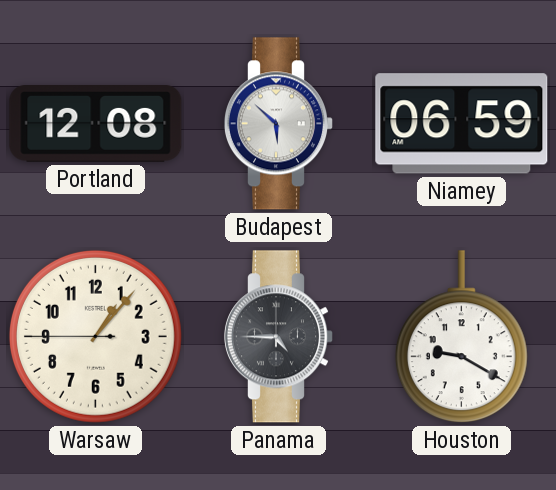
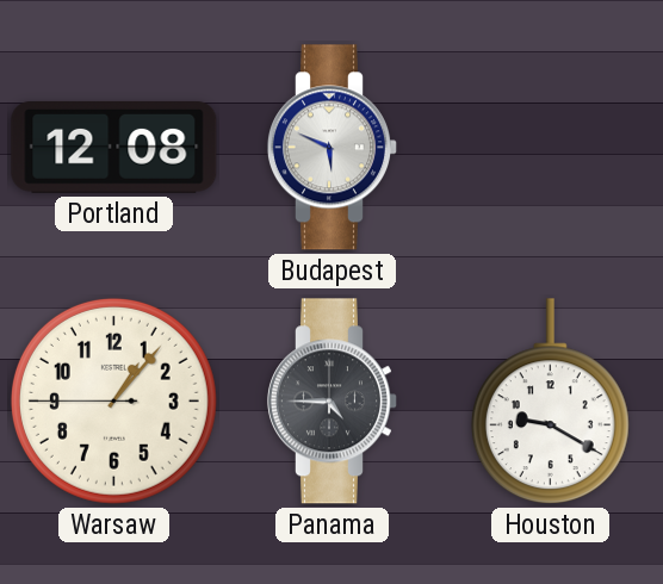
Budapest: 5:52 -> 5:49 (331, 148)
Niamey: 06:59 -> none (462, 124)
